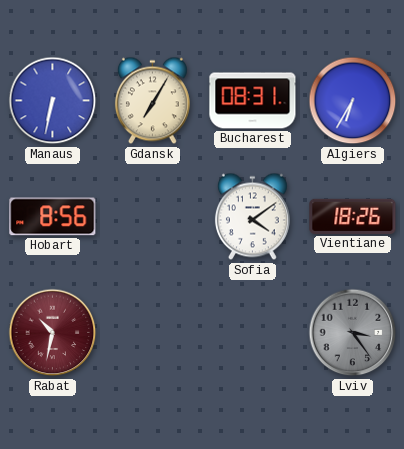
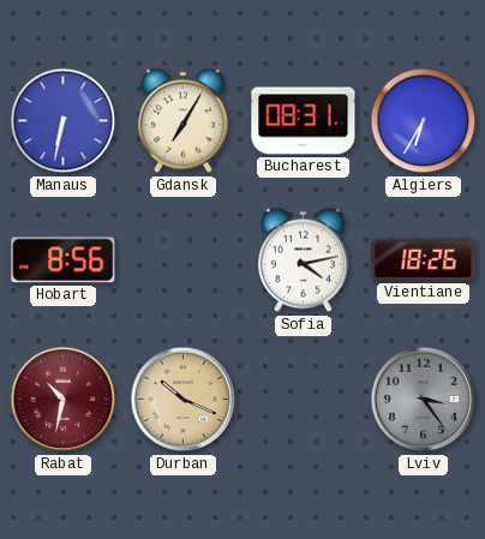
Sofia: 4:09 -> 4:13 (303, 260)
Durban: none -> 10:19 (184, 400)
